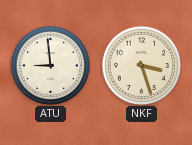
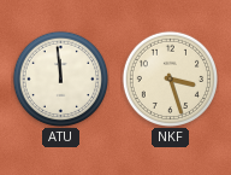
ATU: 8:59 -> 11:59 (60, 78)
